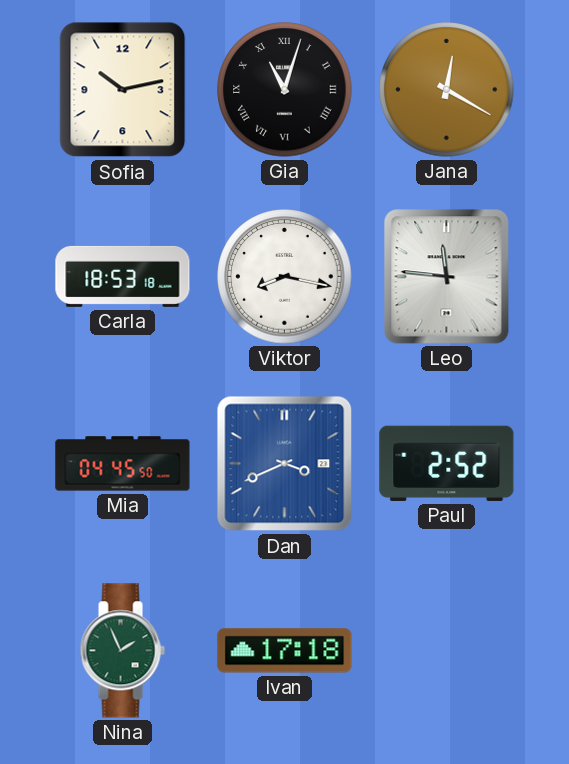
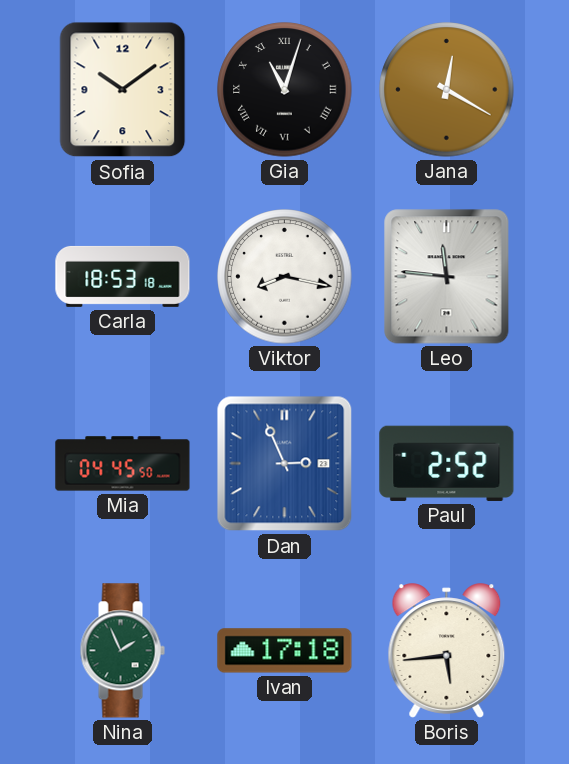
Sofia: 10:13 -> 10:09 (123, 90)
Dan: 3:41 -> 2:56 (285, 464)
Boris: none -> 5:44 (447, 651)
